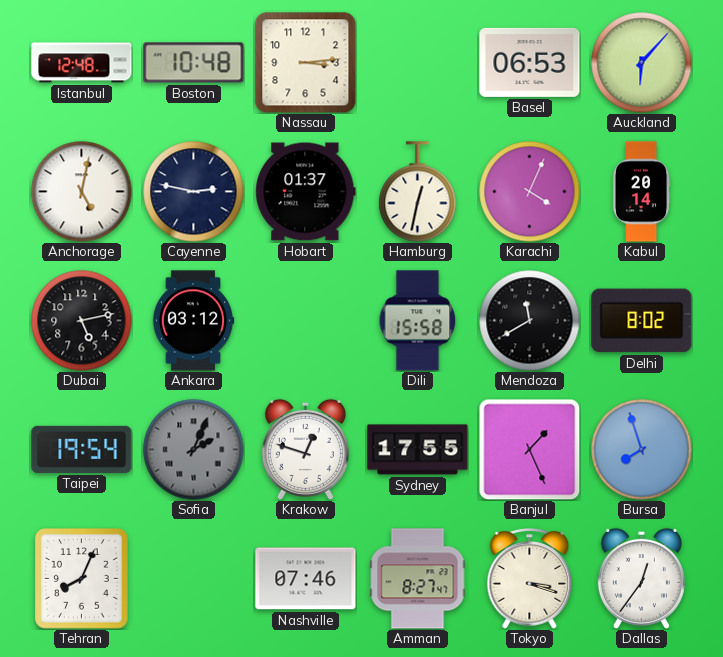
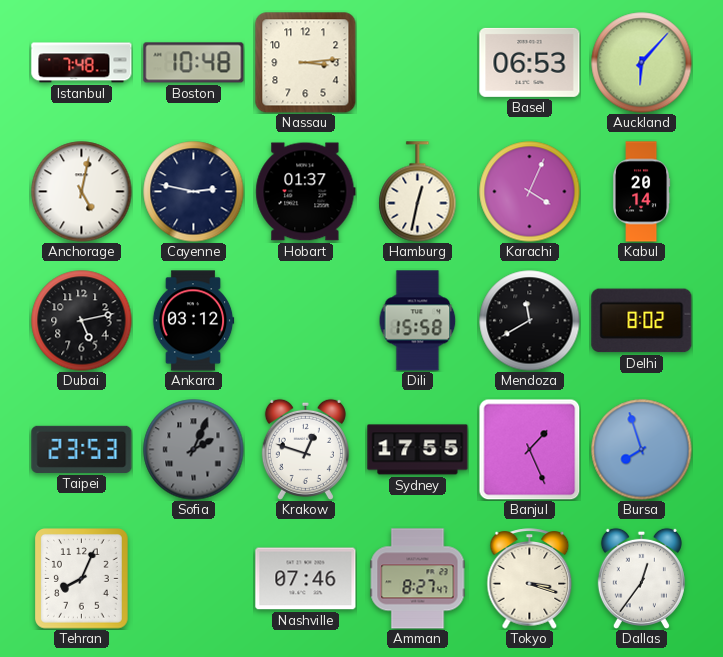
Istanbul: 12:48 -> 7:48 (82, 63)
Taipei: 19:54 -> 23:53 (82, 449)
